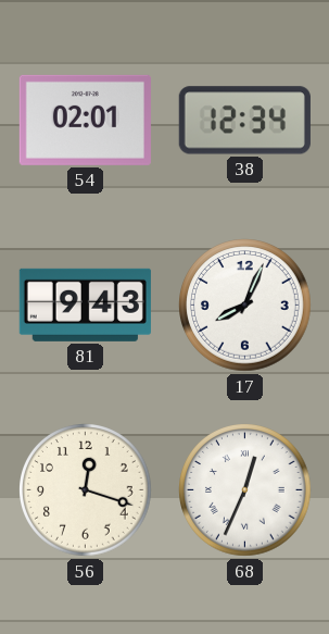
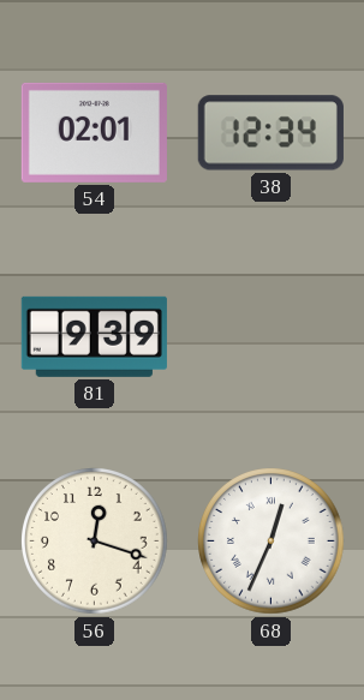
81: 9:43 -> 9:39 (94, 336)
17: 8:04 -> none (245, 306)
